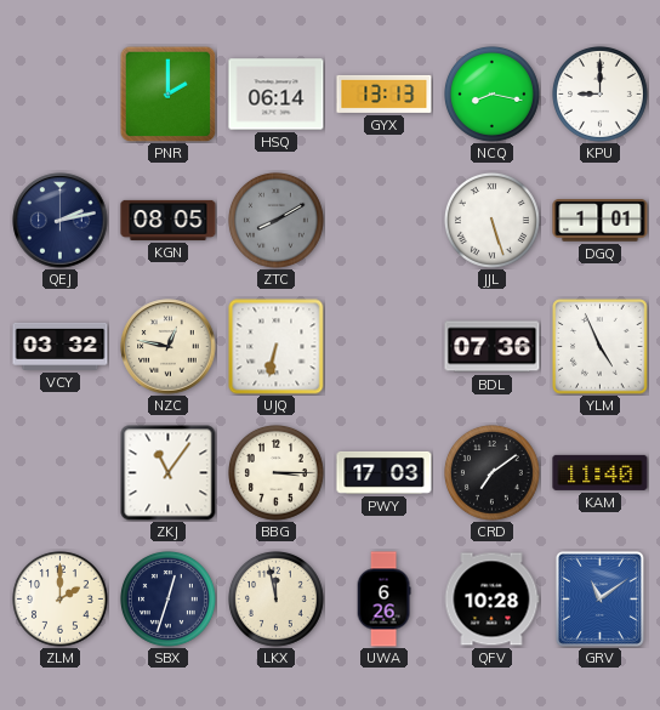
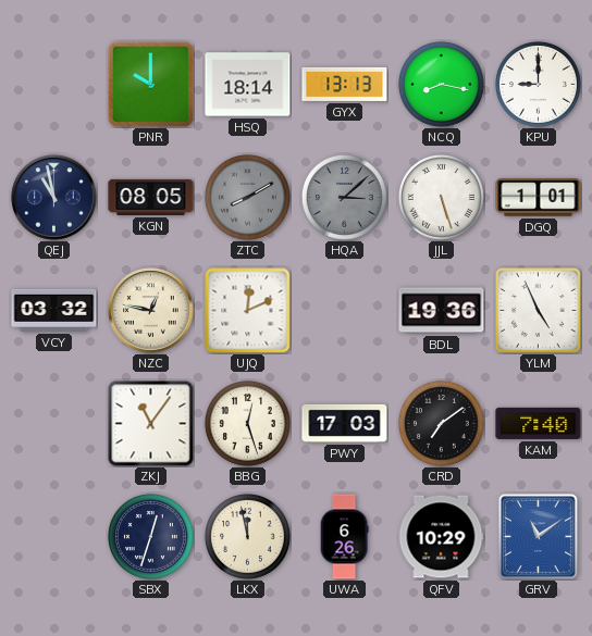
PNR: 2:00 -> 10:00 (150, 84)
HSQ: 06:14 -> 18:14 (248, 85)
QEJ: 2:13 -> 10:58 (54, 198)
HQA: none -> 3:08 (344, 197)
UJQ: 6:32 -> 12:11 (248, 311)
BDL: 07:36 -> 19:36 (442, 311)
BBG: 3:15 -> 12:27 (247, 423)
KAM: 11:40 -> 7:40 (539, 423)
ZLM: 2:00 -> none (59, 598)
QFV: 10:28 -> 10:29 (441, 537)
